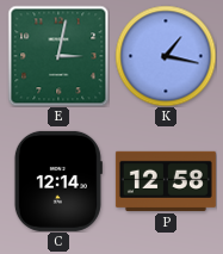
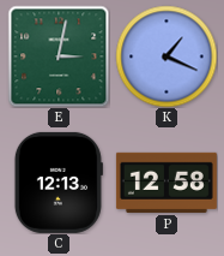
K: 1:17 -> 1:19 (167, 56)
C: 12:14 -> 12:13 (59, 183)
